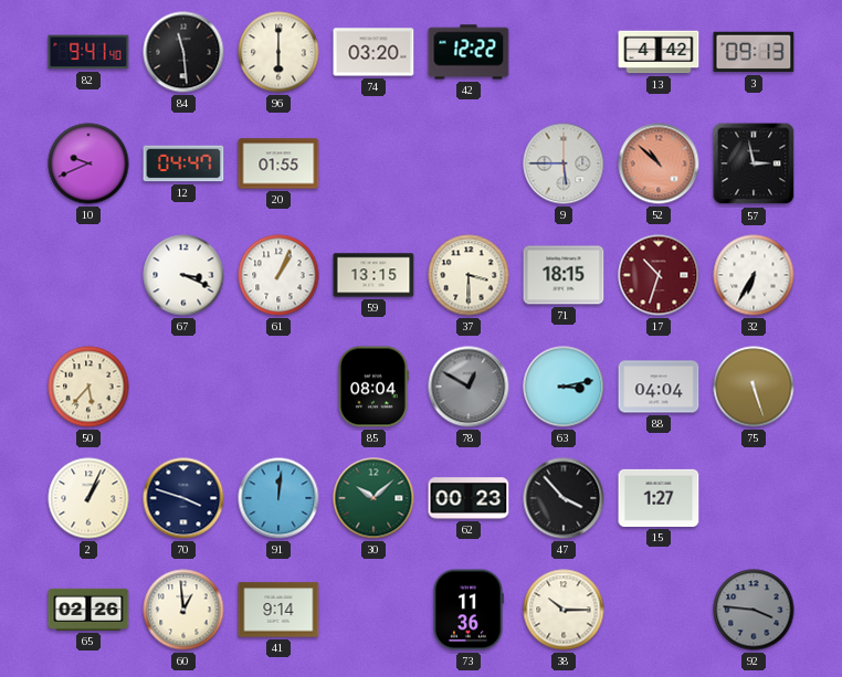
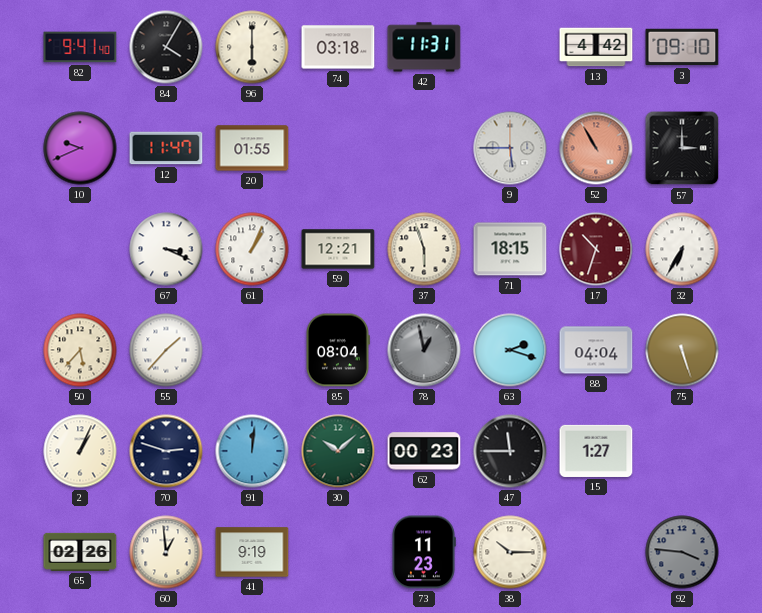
84: 11:29 -> 4:05 (166, 47)
74: 03:20 -> 03:18 (338, 47)
42: 12:22 -> 11:31 (424, 47)
3: 09:13 -> 09:10 (682, 47)
12: 04:47 -> 11:47 (166, 148)
52: 10:52 -> 10:55 (596, 148)
57: 2:58 -> 3:00 (682, 148)
59: 13:15 -> 12:21 (338, 249)
37: 3:30 -> 5:57 (424, 249)
55: none -> 1:37 (166, 350)
78: 12:50 -> 12:58 (424, 350)
63: 3:13 -> 2:18 (510, 350)
70: 3:48 -> 2:48 (166, 451)
47: 3:53 -> 11:45 (510, 451)
41: 9:14 -> 9:19 (252, 552)
73: 11:36 -> 11:23 (424, 552)
